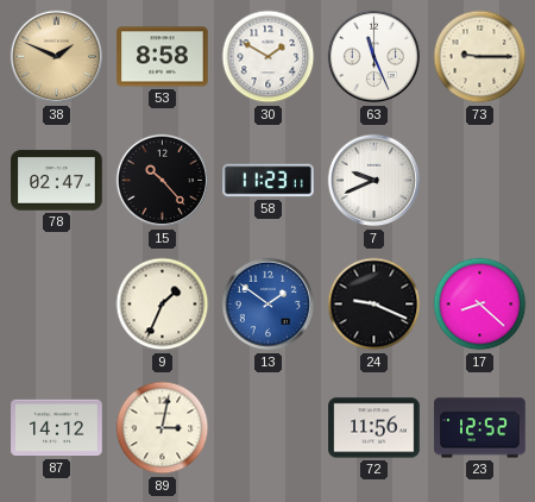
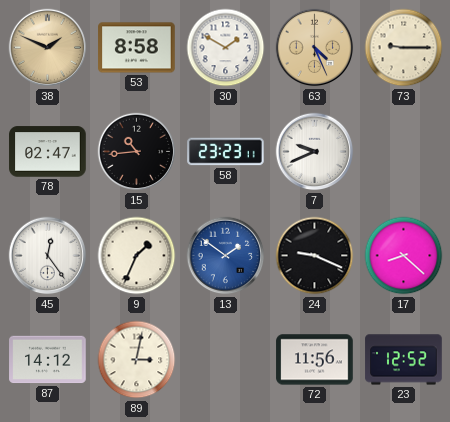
63: 11:26 -> 4:26 (315, 48)
63 dial: white -> champagne (315, 48)
15: 10:23 -> 10:44 (137, 152)
58: 11:23 -> 23:23 (226, 152)
45: none -> 12:24 (48, 256)
